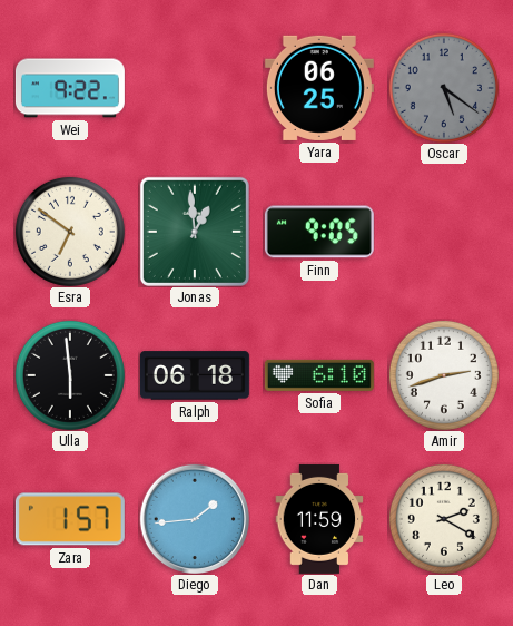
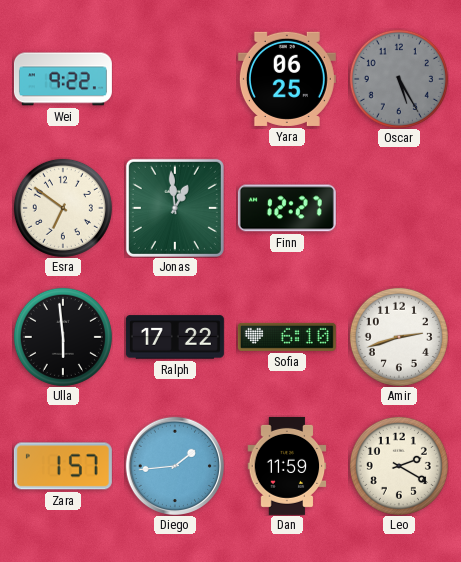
Oscar: 5:21 -> 5:25 (399, 79)
Finn: 9:05 -> 12:27 (287, 208)
Ralph: 06:18 -> 17:22 (175, 337)
